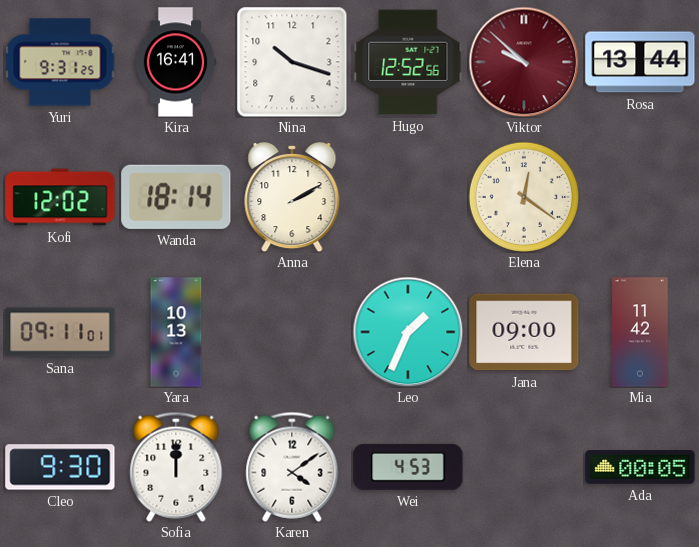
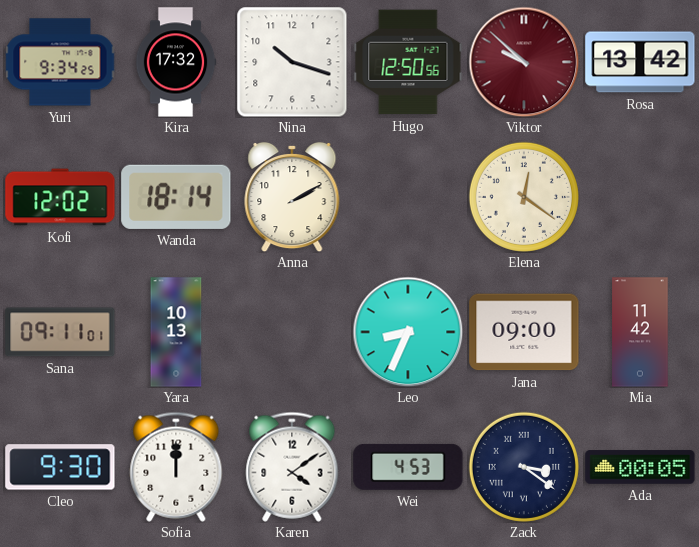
Yuri: 9:31 -> 9:34 (60, 62)
Kira: 16:41 -> 17:32 (176, 62)
Hugo: 12:52 -> 12:50 (408, 62)
Rosa: 13:44 -> 13:42 (640, 62)
Leo: 1:34 -> 8:34 (408, 332)
Zack: none -> 3:21 (524, 467)
